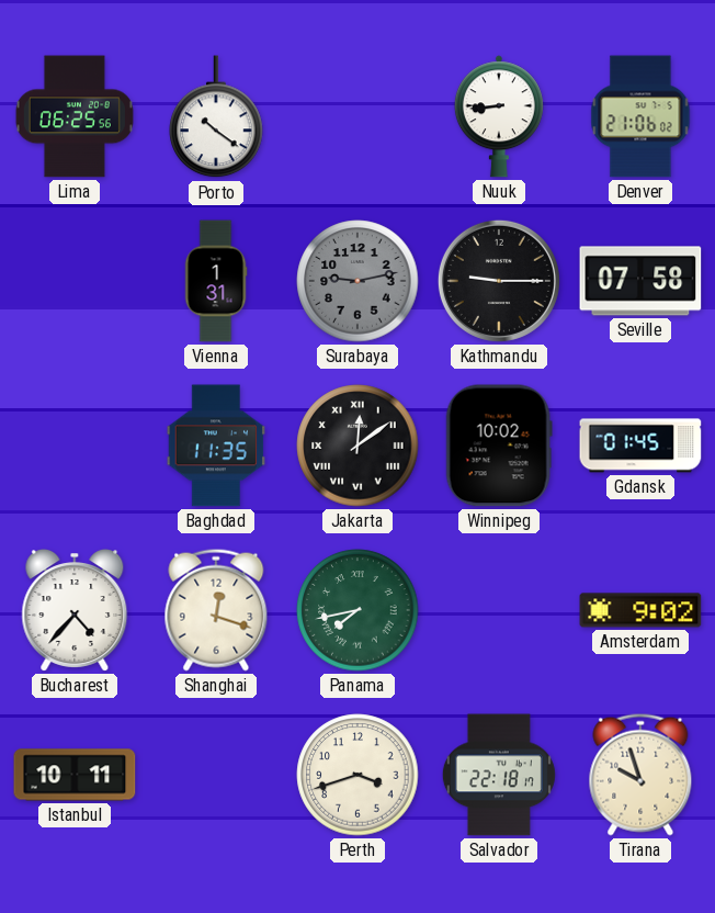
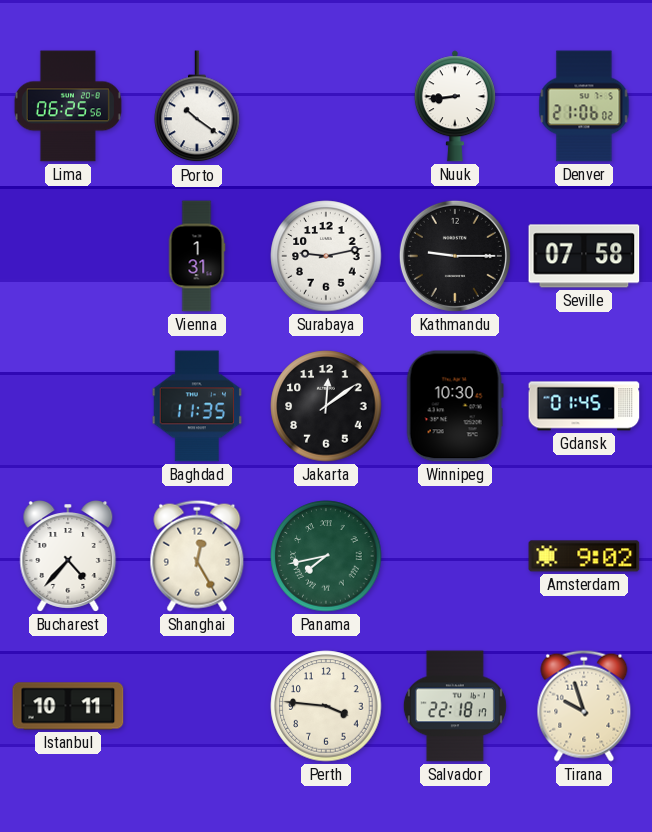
Surabaya dial: grey -> white (326, 256)
Jakarta numerals: Roman -> Arabic (326, 406)
Winnipeg: 10:02 -> 10:30 (455, 406)
Shanghai: 12:18 -> 12:25 (197, 556)
Perth: 3:42 -> 3:46 (326, 706)
